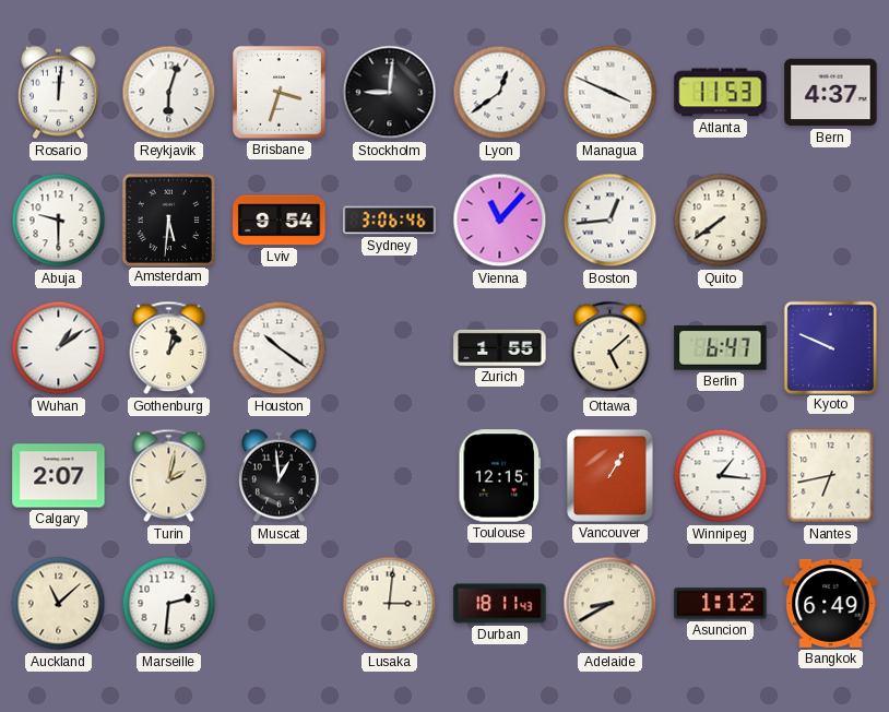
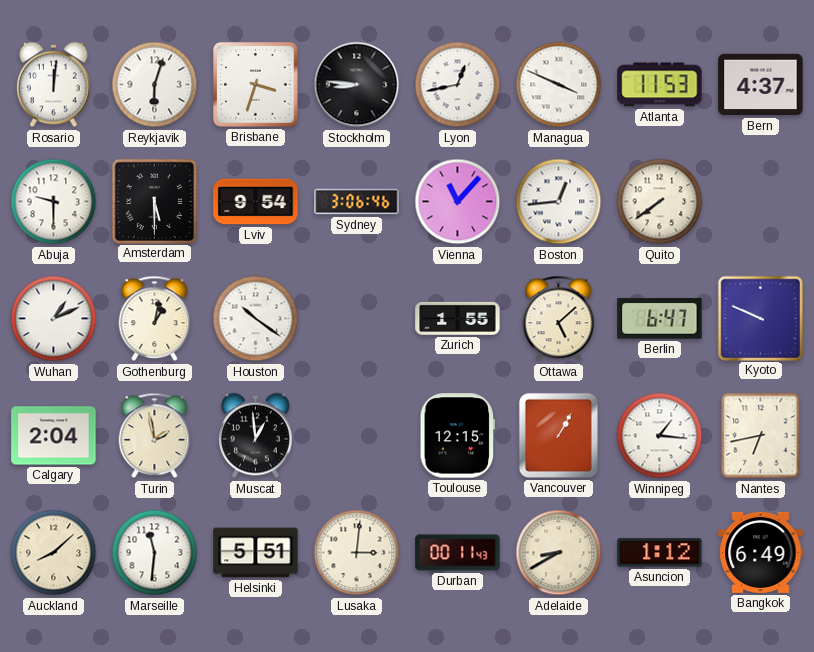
Stockholm: 9:01 -> 8:46 (357, 85)
Lyon: 12:39 -> 12:43 (458, 85)
Amsterdam: 5:31 -> 5:30 (154, 201)
Wuhan: 1:09 -> 1:11 (54, 319)
Calgary: 2:07 -> 2:04 (54, 436)
Turin: 2:02 -> 1:58 (155, 436)
Auckland: 11:08 -> 8:08 (54, 553)
Marseille: 2:31 -> 11:31 (155, 553)
Helsinki: none -> 5:51 (256, 553)
Durban: 18:11 -> 00:11 (458, 553)
